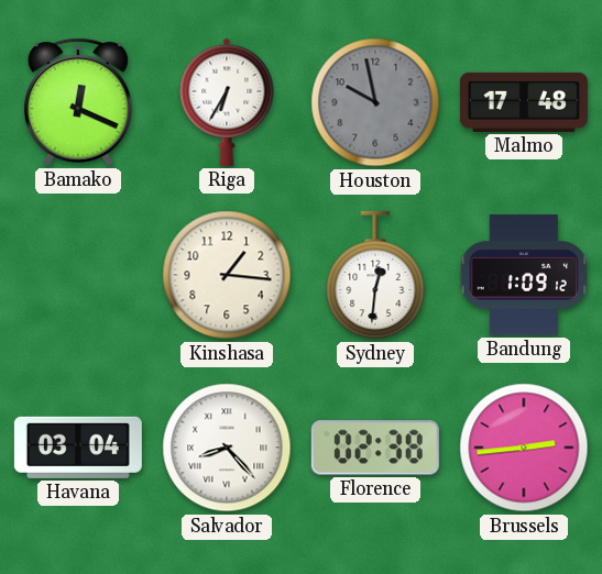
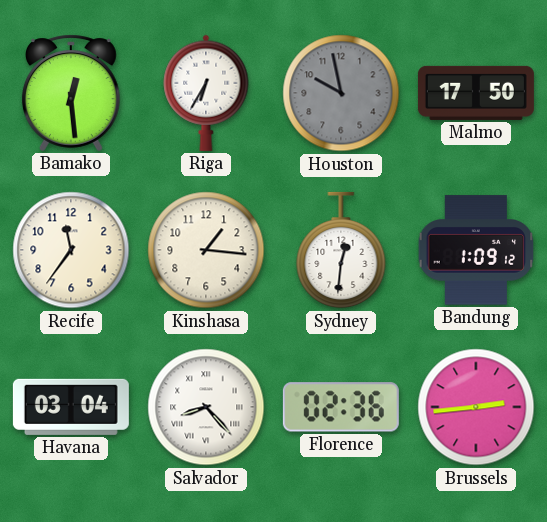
Bamako: 12:19 -> 12:29 (71, 93)
Malmo: 17:48 -> 17:50 (476, 93)
Recife: none -> 11:36 (71, 250)
Florence: 02:38 -> 02:36 (341, 407)
